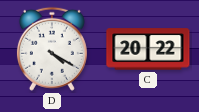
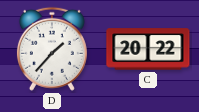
D: 4:20 -> 1:37 (52, 49)
